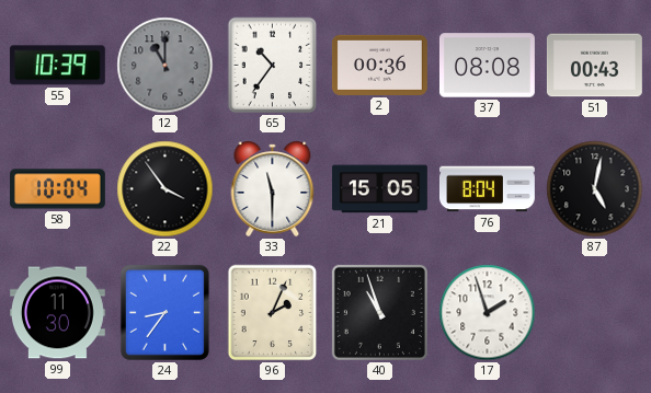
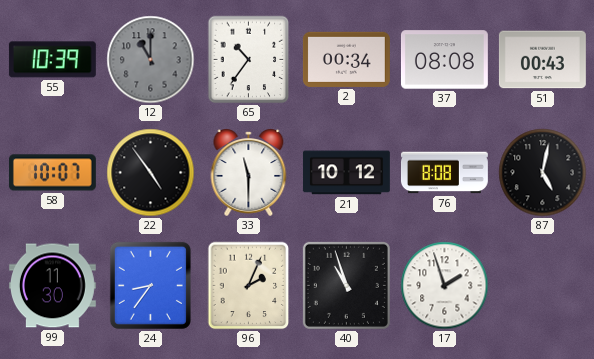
2: 00:36 -> 00:34 (346, 59)
58: 10:04 -> 10:07 (52, 173)
22: 3:54 -> 4:54 (151, 173)
21: 15:05 -> 10:12 (346, 173)
76: 8:04 -> 8:08 (444, 173)
